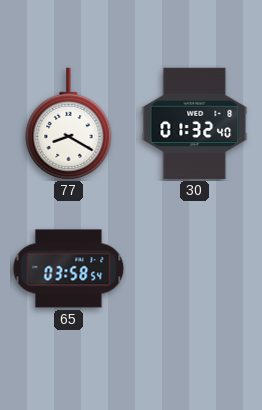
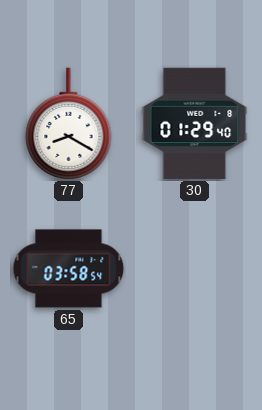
30: 01:32 -> 01:29 (195, 124)
